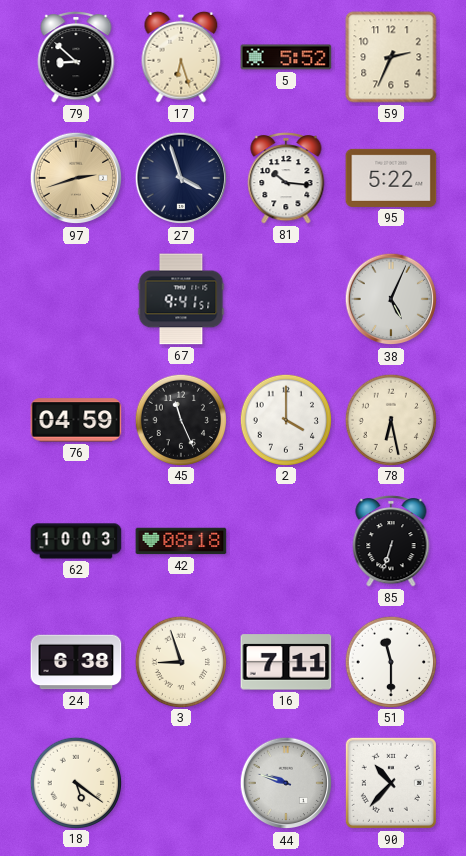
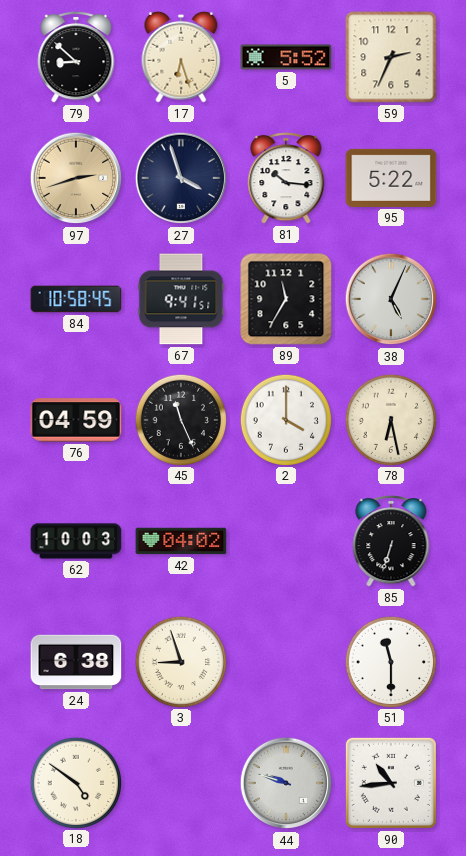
84: none -> 10:58 (76, 299)
89: none -> 11:35 (286, 299)
42: 08:18 -> 04:02 (181, 541)
16: 7:11 -> none (286, 662)
18: 5:21 -> 4:51 (75, 782)
90: 10:37 -> 10:44 (391, 783)
